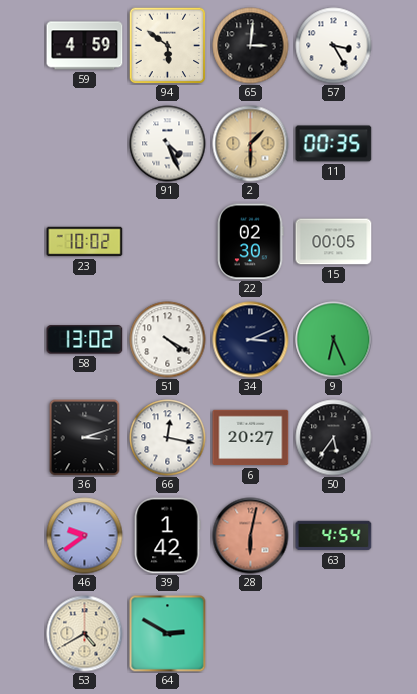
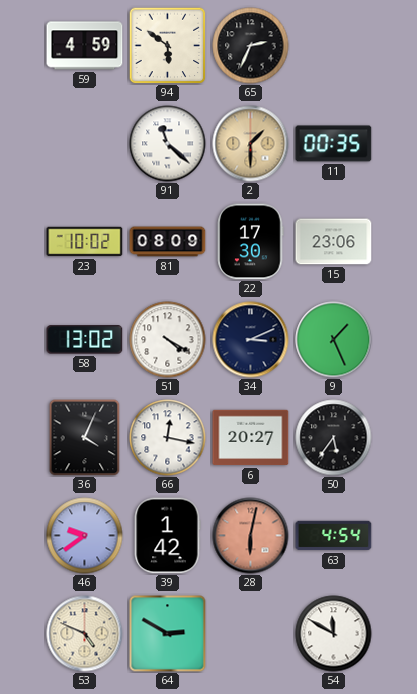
65: 3:01 -> 2:34 (251, 46)
57: 3:25 -> none (334, 46)
91: 4:26 -> 11:22 (168, 144)
81: none -> 08:09 (168, 242)
22: 02:30 -> 17:30 (251, 242)
15: 00:05 -> 23:06 (334, 242)
9: 6:26 -> 1:26 (334, 340)
36: 3:12 -> 4:04 (85, 437)
53: 4:40 -> 4:49 (85, 634)
54: none -> 11:50 (334, 634)
